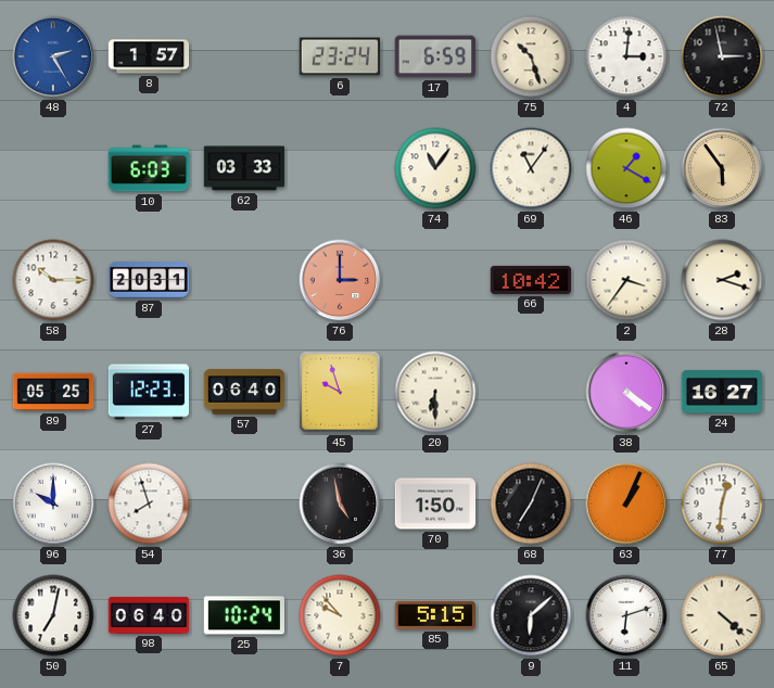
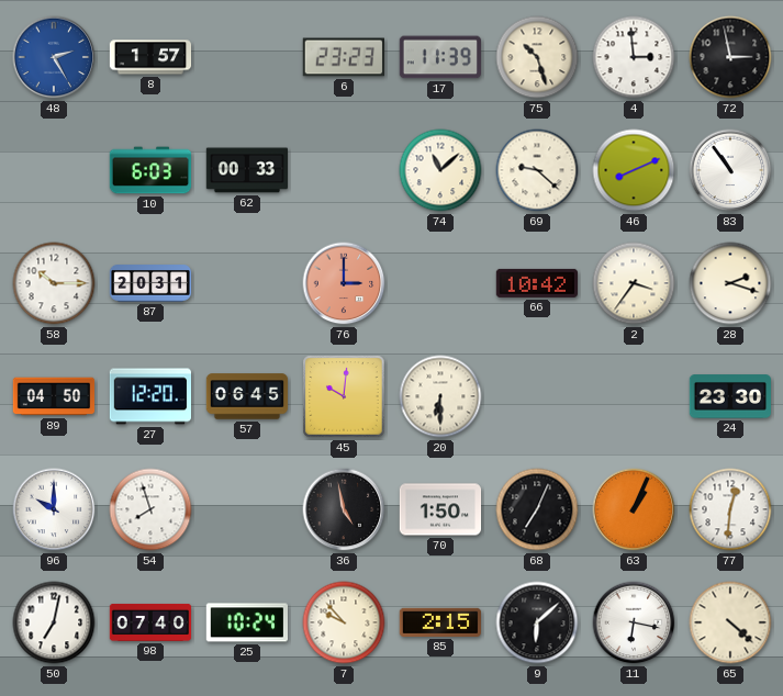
6: 23:24 -> 23:23 (343, 57)
17: 6:59 -> 11:39 (440, 57)
4: 3:01 -> 2:59 (634, 57)
62: 03:33 -> 00:33 (246, 170)
74: 11:06 -> 11:08 (440, 170)
69: 11:06 -> 9:22 (537, 170)
46: 1:20 -> 8:11 (634, 170)
83: 5:54 -> 10:54 (730, 170)
83 dial: champagne -> white (730, 170)
89: 05:25 -> 04:50 (54, 396)
27: 12:23 -> 12:20 (149, 396)
57: 06:40 -> 06:45 (247, 396)
45: 9:57 -> 10:01 (344, 396)
38: 4:21 -> none (626, 392)
24: 16:27 -> 23:30 (729, 396)
98: 06:40 -> 07:40 (150, 622)
85: 5:15 -> 2:15 (439, 622)
11: 6:12 -> 6:17 (634, 622)
